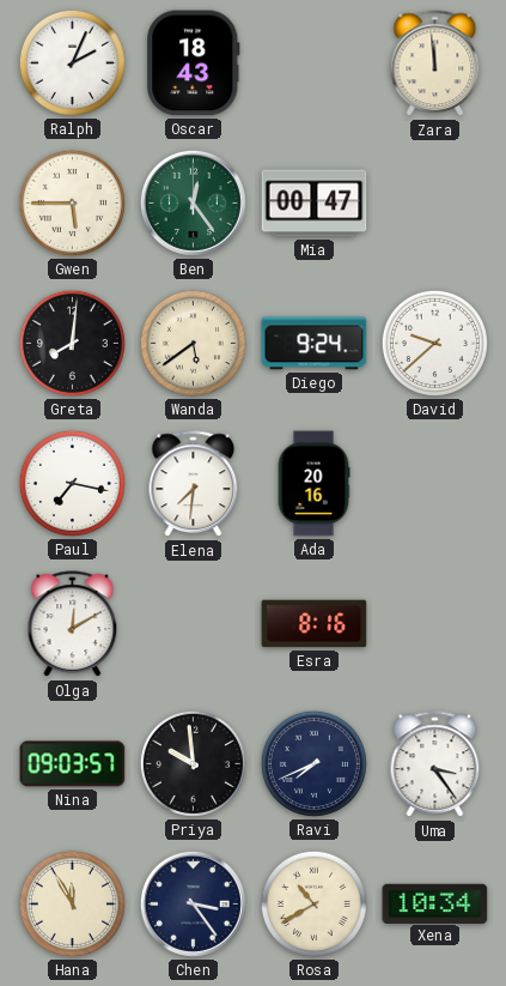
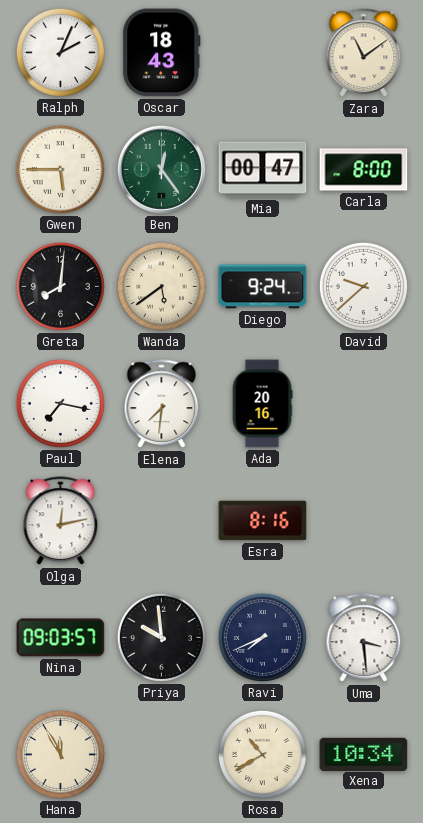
Zara: 11:59 -> 11:09 (364, 53)
Carla: none -> 8:00 (364, 170)
Olga: 12:10 -> 12:13 (61, 521)
Uma: 3:24 -> 3:29 (364, 638)
Chen: 3:24 -> none (193, 903)
